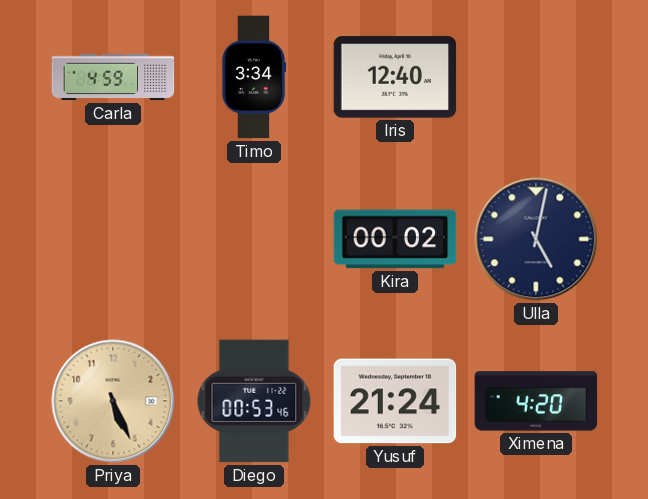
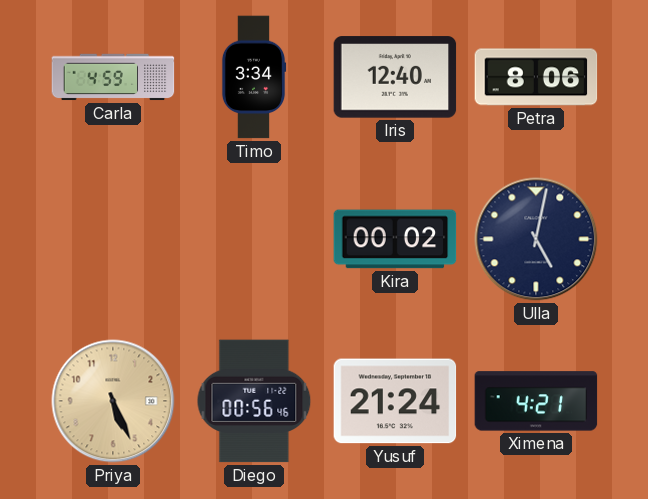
Petra: none -> 8:06 (536, 77)
Diego: 00:53 -> 00:56 (254, 401)
Ximena: 4:20 -> 4:21 (536, 401)
